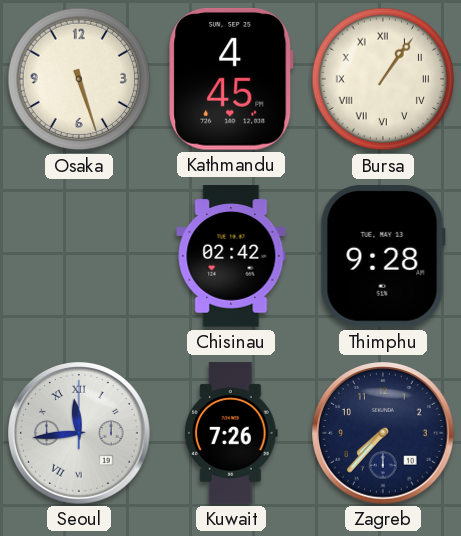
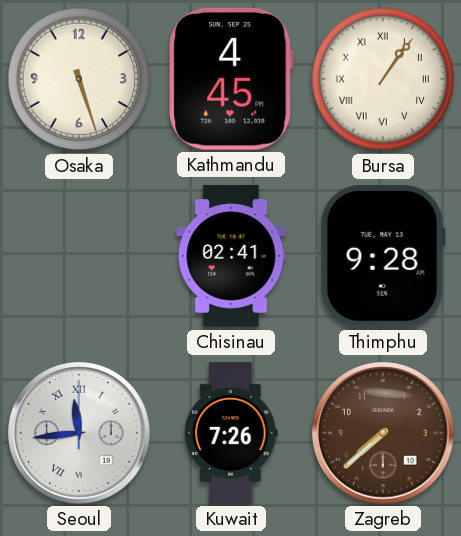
Chisinau: 02:42 -> 02:41 (231, 256)
Zagreb: 7:37 -> 7:38 (383, 433)
Zagreb dial: navy -> brown (383, 433)
